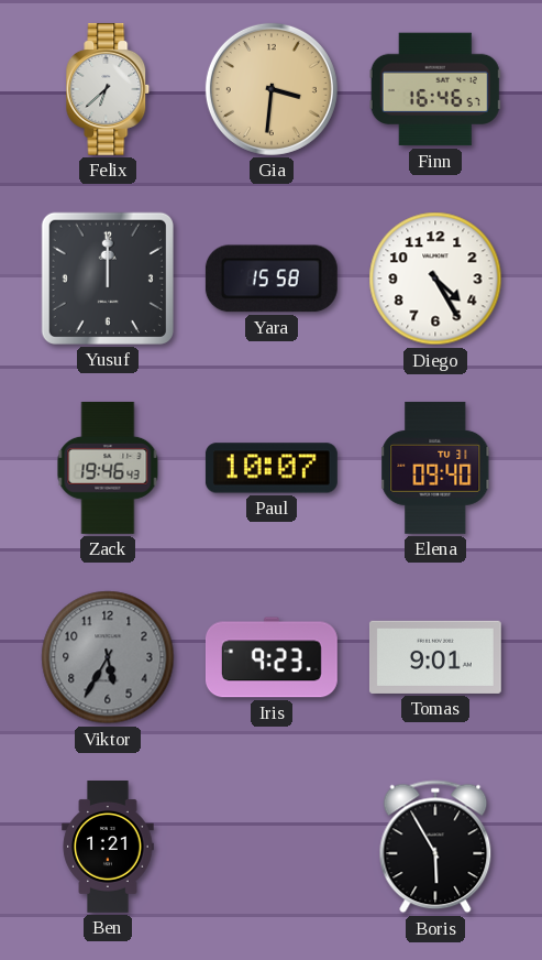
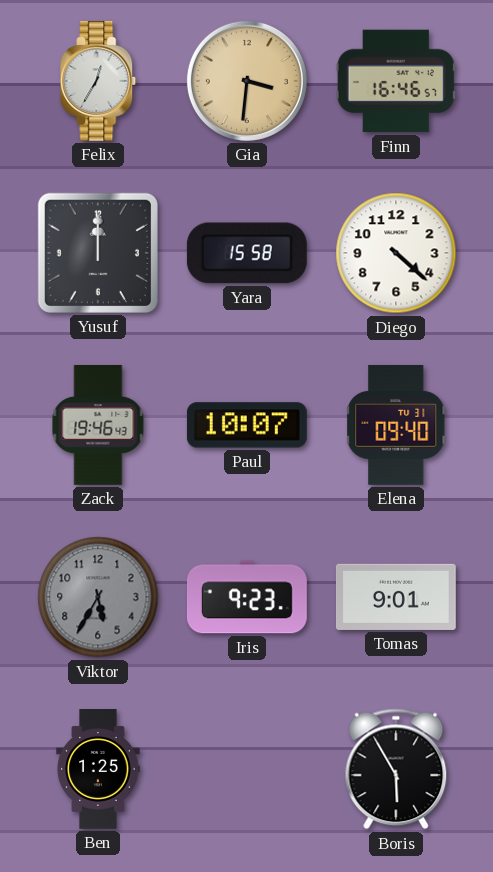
Felix: 6:38 -> 12:35 (98, 81)
Diego: 4:25 -> 4:22 (396, 253)
Ben: 1:21 -> 1:25 (98, 770)
